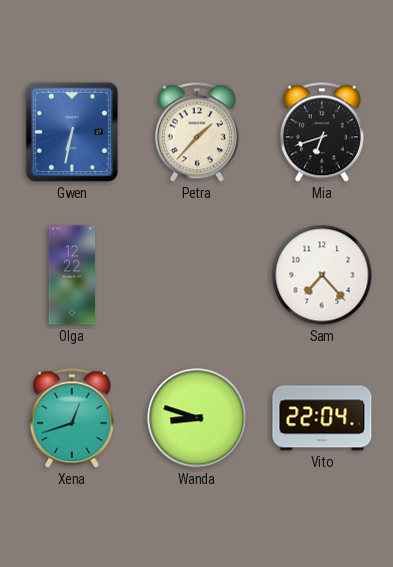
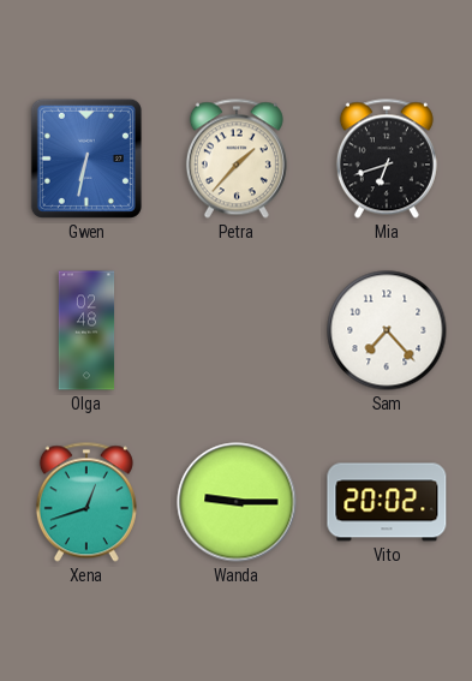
Olga: 12:22 -> 02:48 (86, 330)
Wanda: 8:48 -> 9:15 (237, 502)
Vito: 22:04 -> 20:02 (387, 502)
